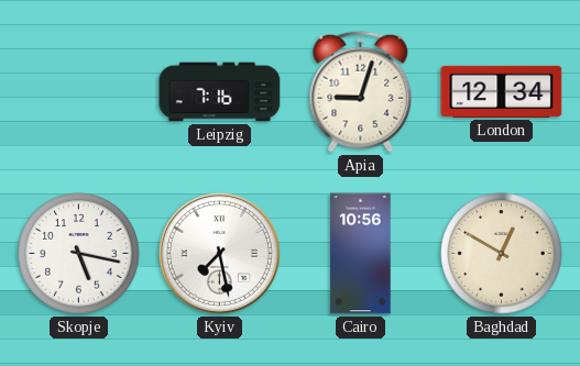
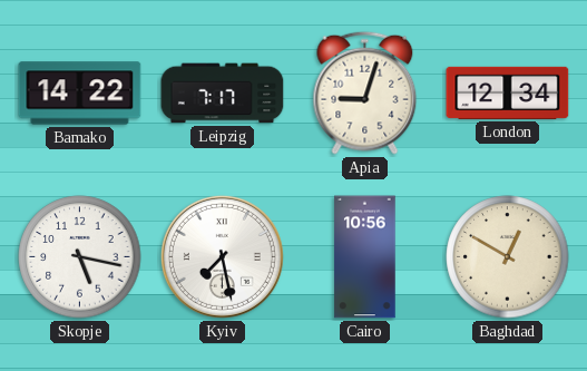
Bamako: none -> 14:22 (80, 94)
Leipzig: 7:16 -> 7:17 (223, 94)
